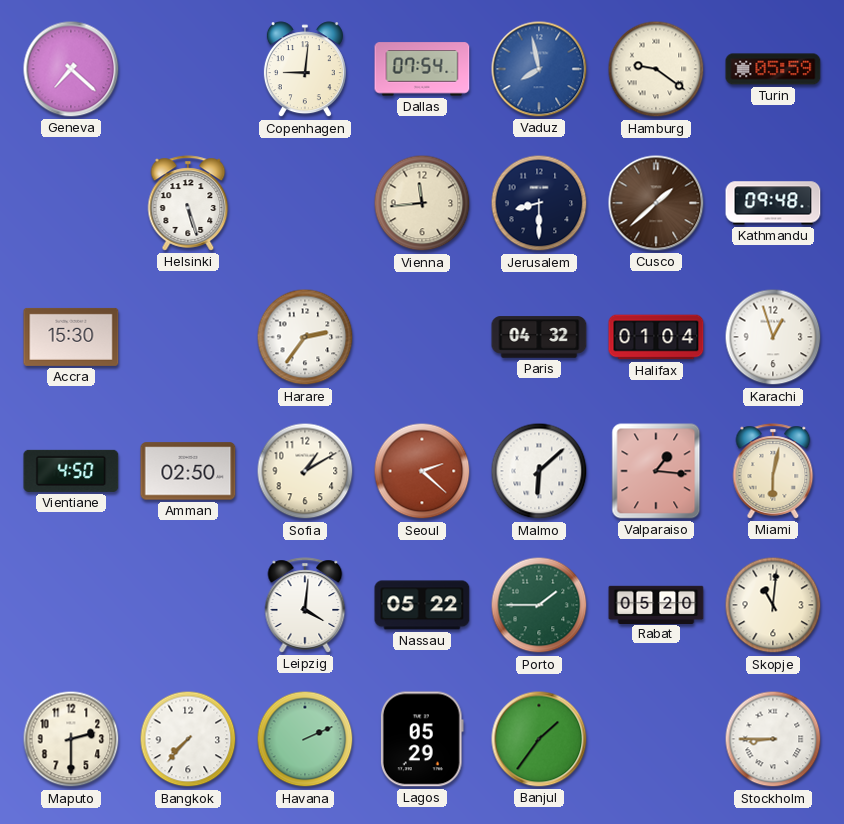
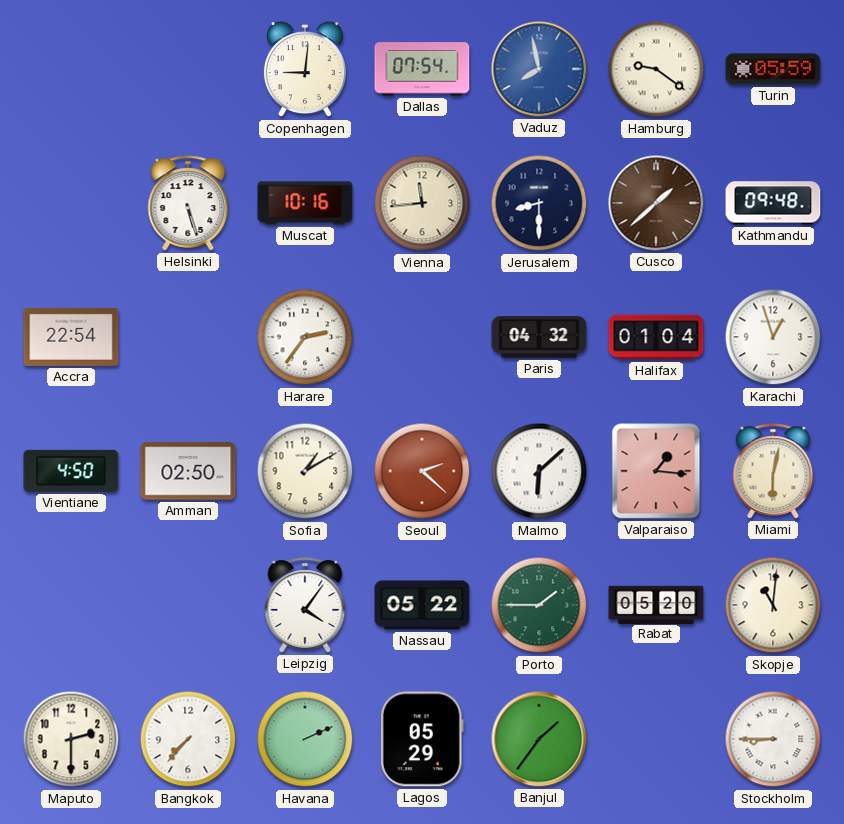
Geneva: 7:22 -> none (71, 69)
Muscat: none -> 10:16 (305, 203)
Accra: 15:30 -> 22:54 (71, 337)
Leipzig: 4:01 -> 4:06 (305, 605)
